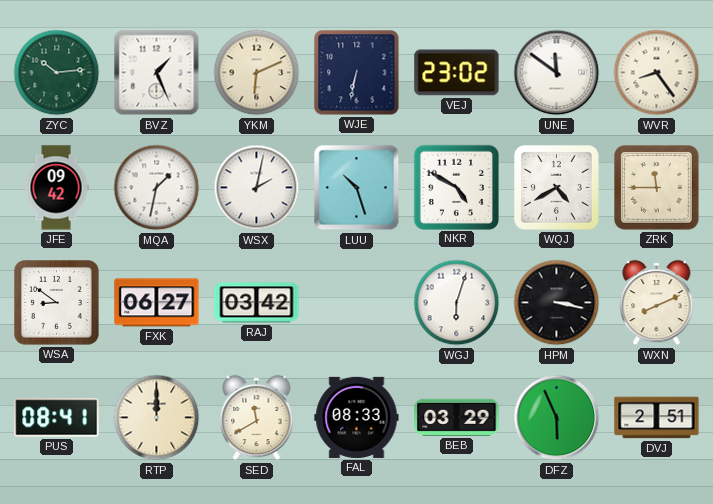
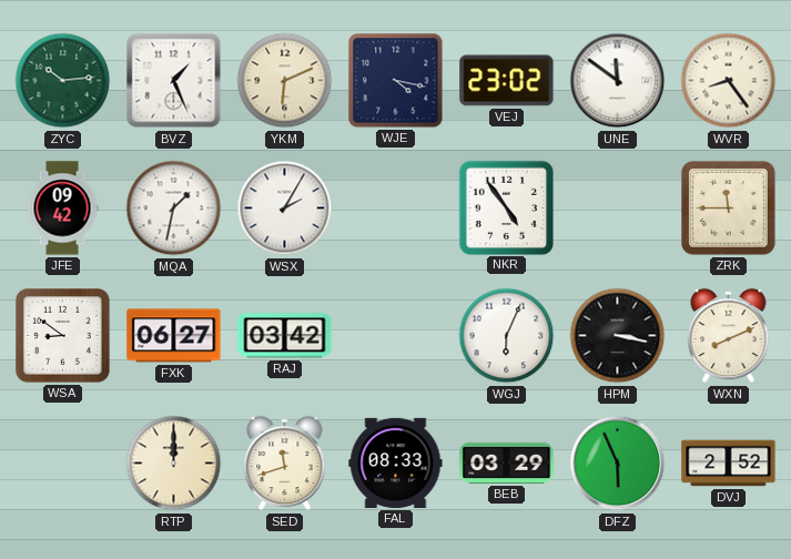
WJE: 6:32 -> 4:17 (396, 81)
WSX: 2:02 -> 2:05 (285, 209)
LUU: 10:27 -> none (357, 188)
NKR: 4:50 -> 4:54 (506, 207)
WQJ: 4:40 -> none (557, 188)
WGJ: 6:03 -> 6:04 (507, 336)
PUS: 08:41 -> none (57, 418)
SED: 11:40 -> 11:42 (285, 464)
DVJ: 2:51 -> 2:52 (729, 464)
